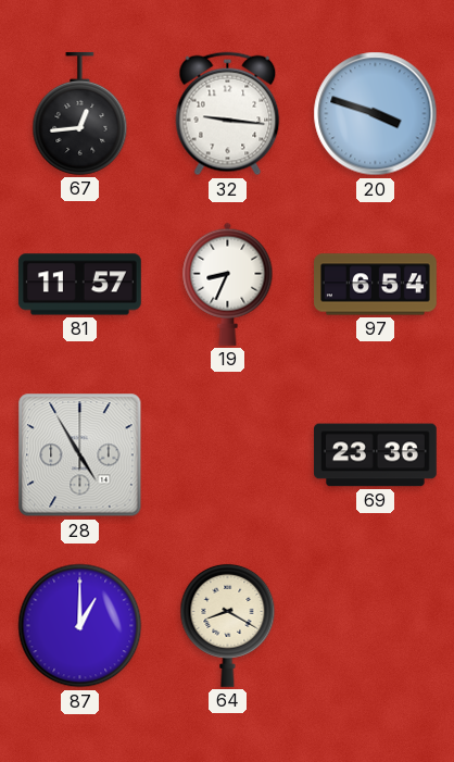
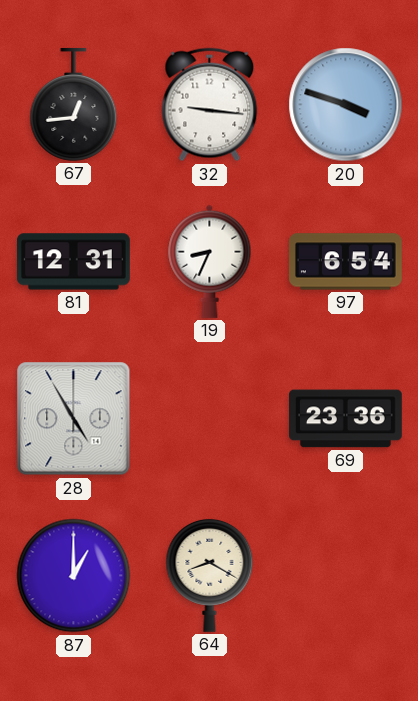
81: 11:57 -> 12:31 (73, 262)
